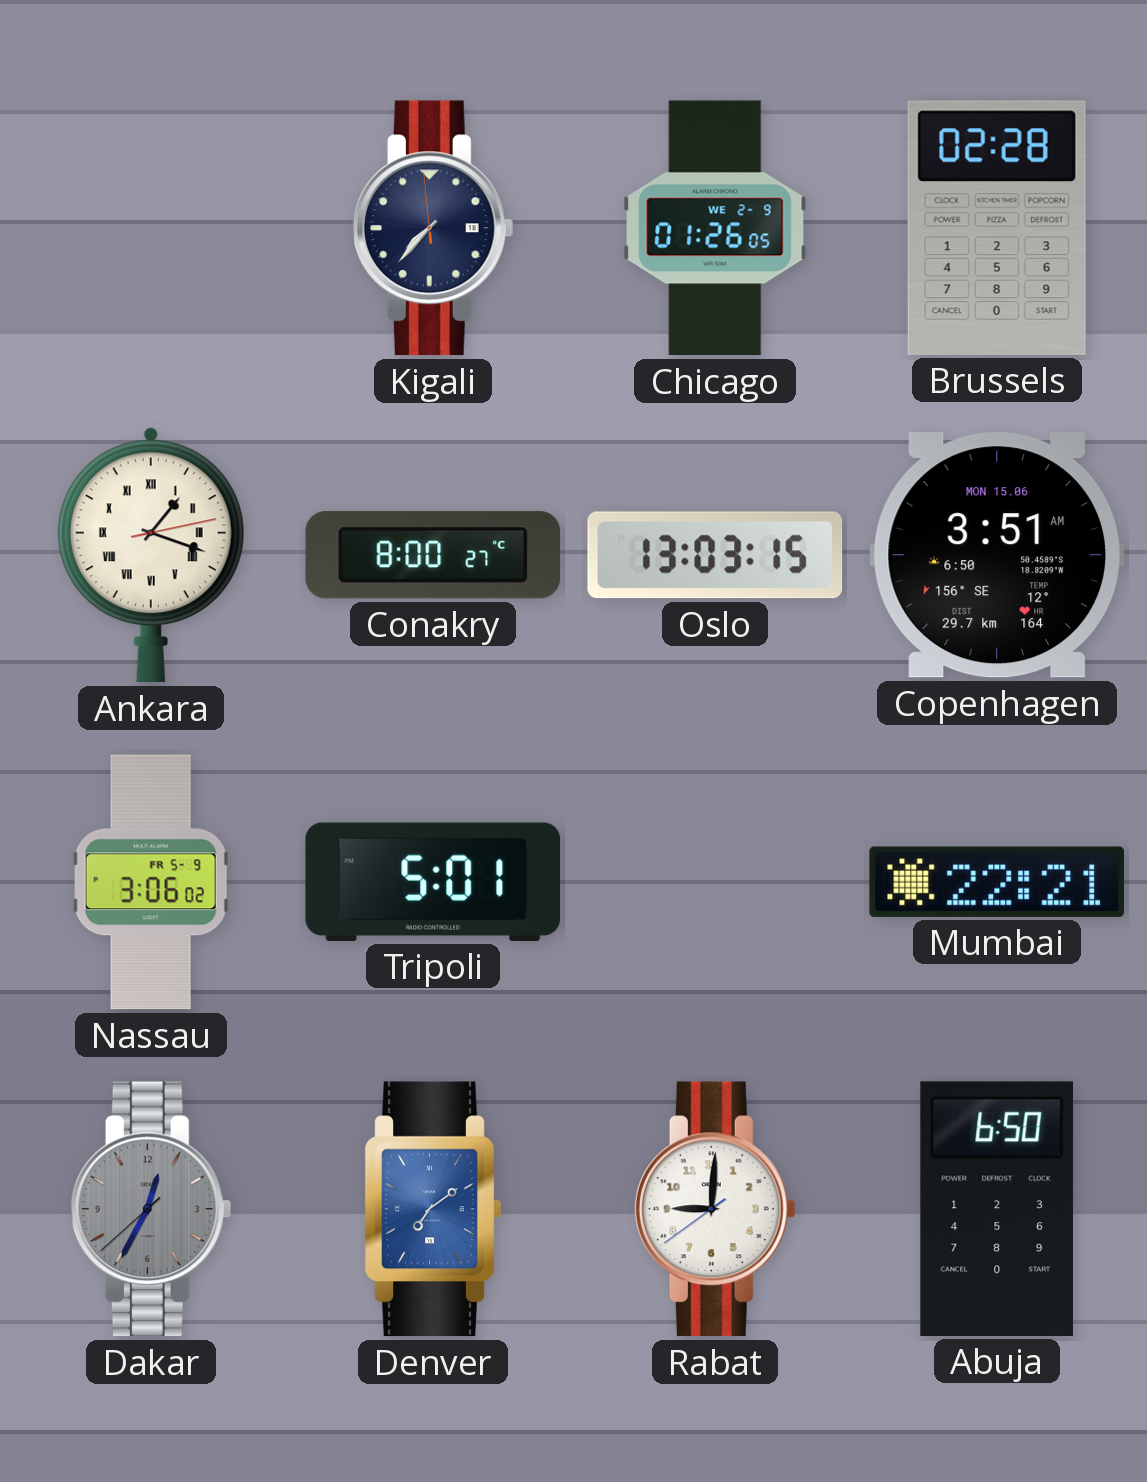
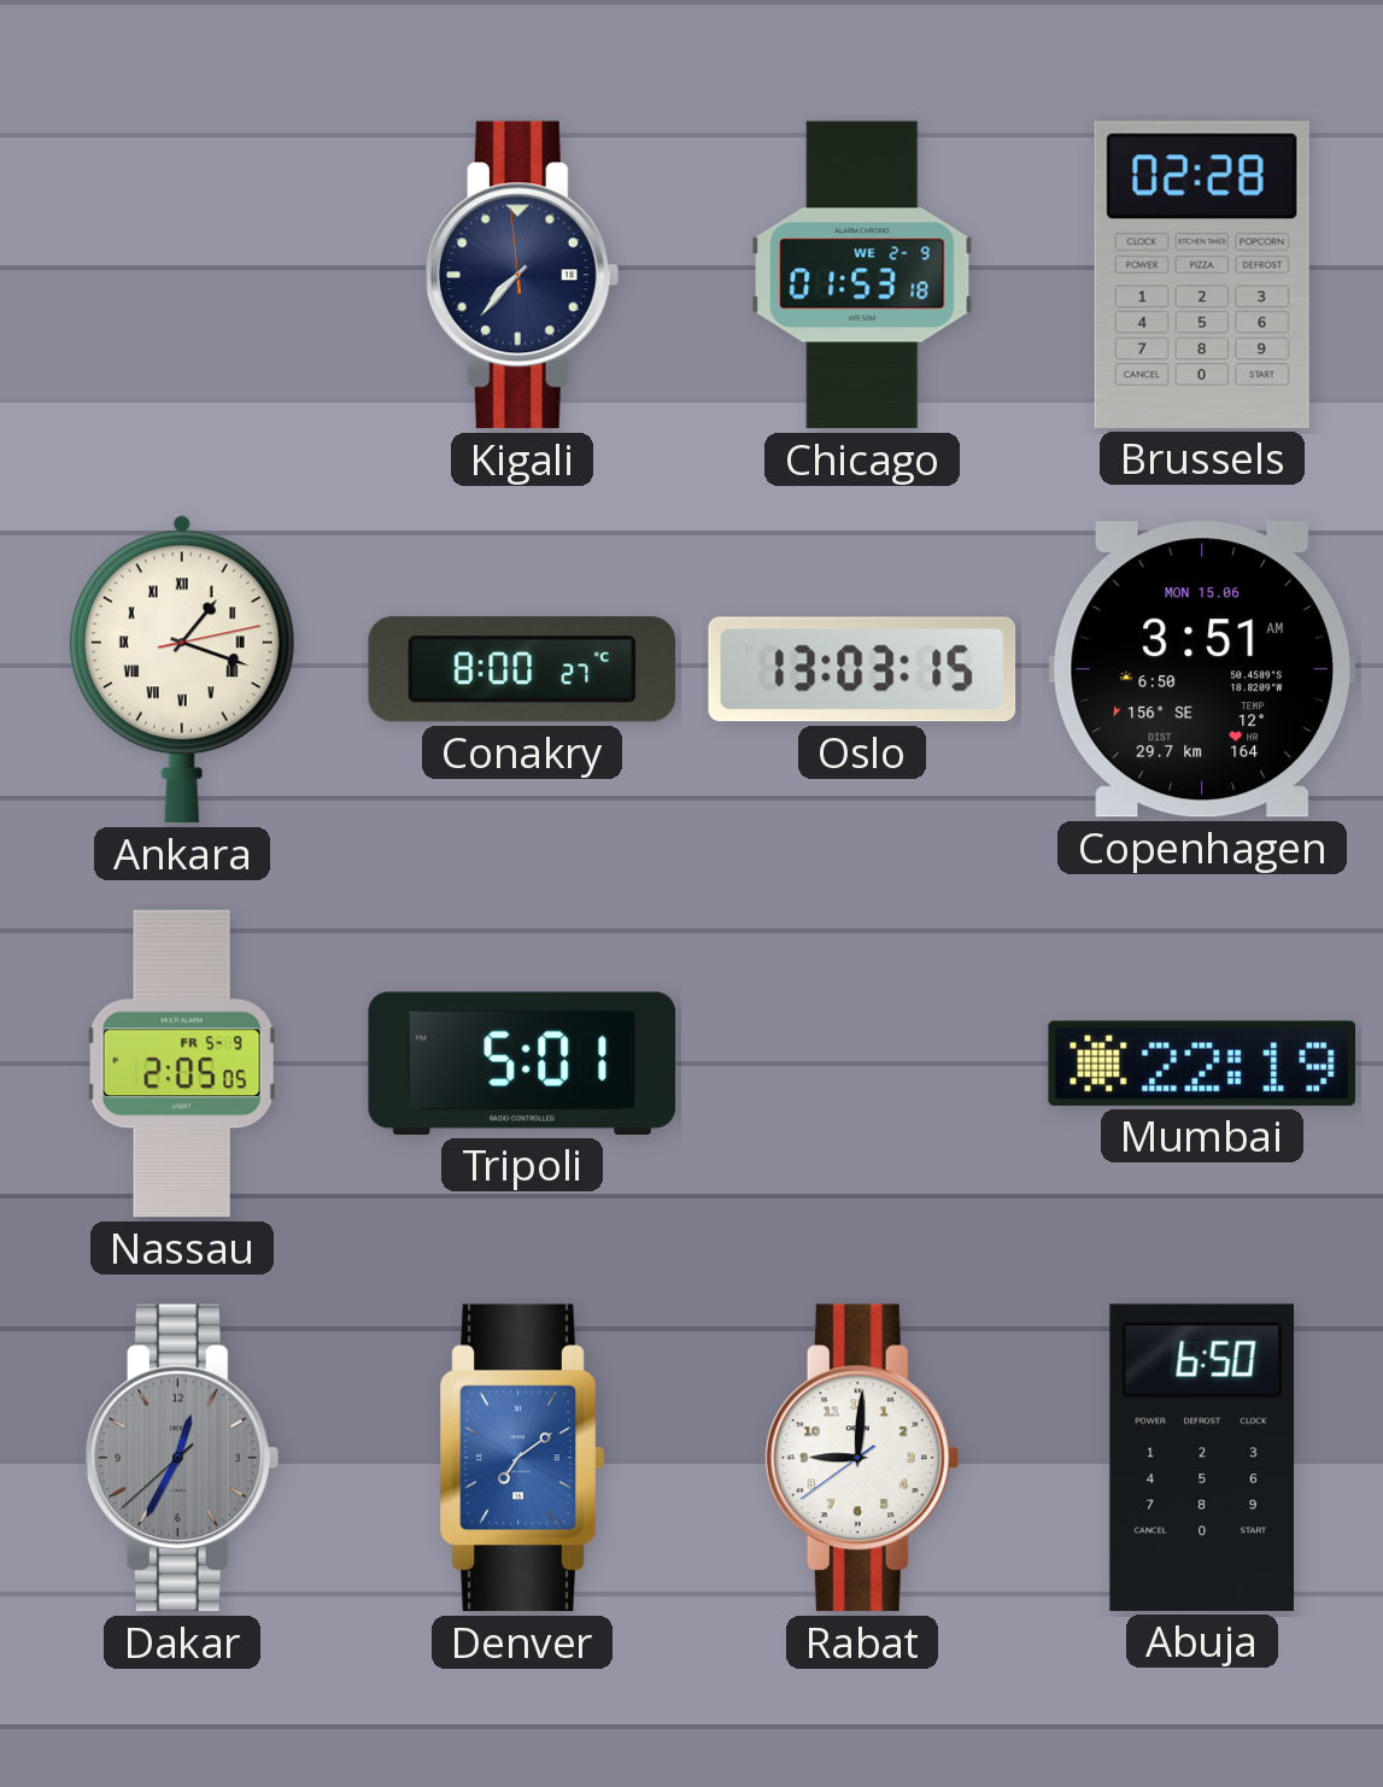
Chicago: 01:26 -> 01:53 (862, 275)
Nassau: 3:06 -> 2:05 (182, 1064)
Mumbai: 22:21 -> 22:19 (1201, 1064)
